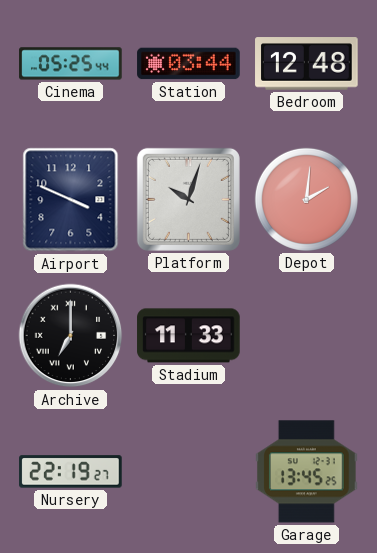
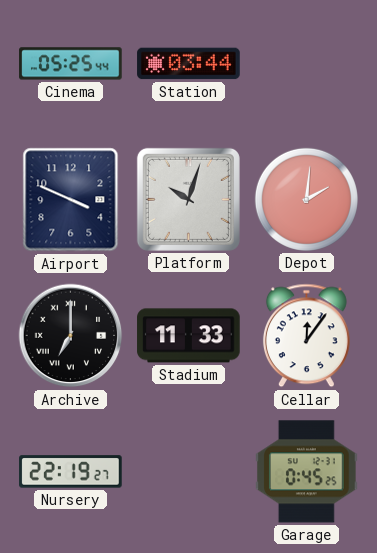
Bedroom: 12:48 -> none (307, 64)
Cellar: none -> 12:06 (306, 336)
Garage: 13:45 -> 0:45 (307, 472)
